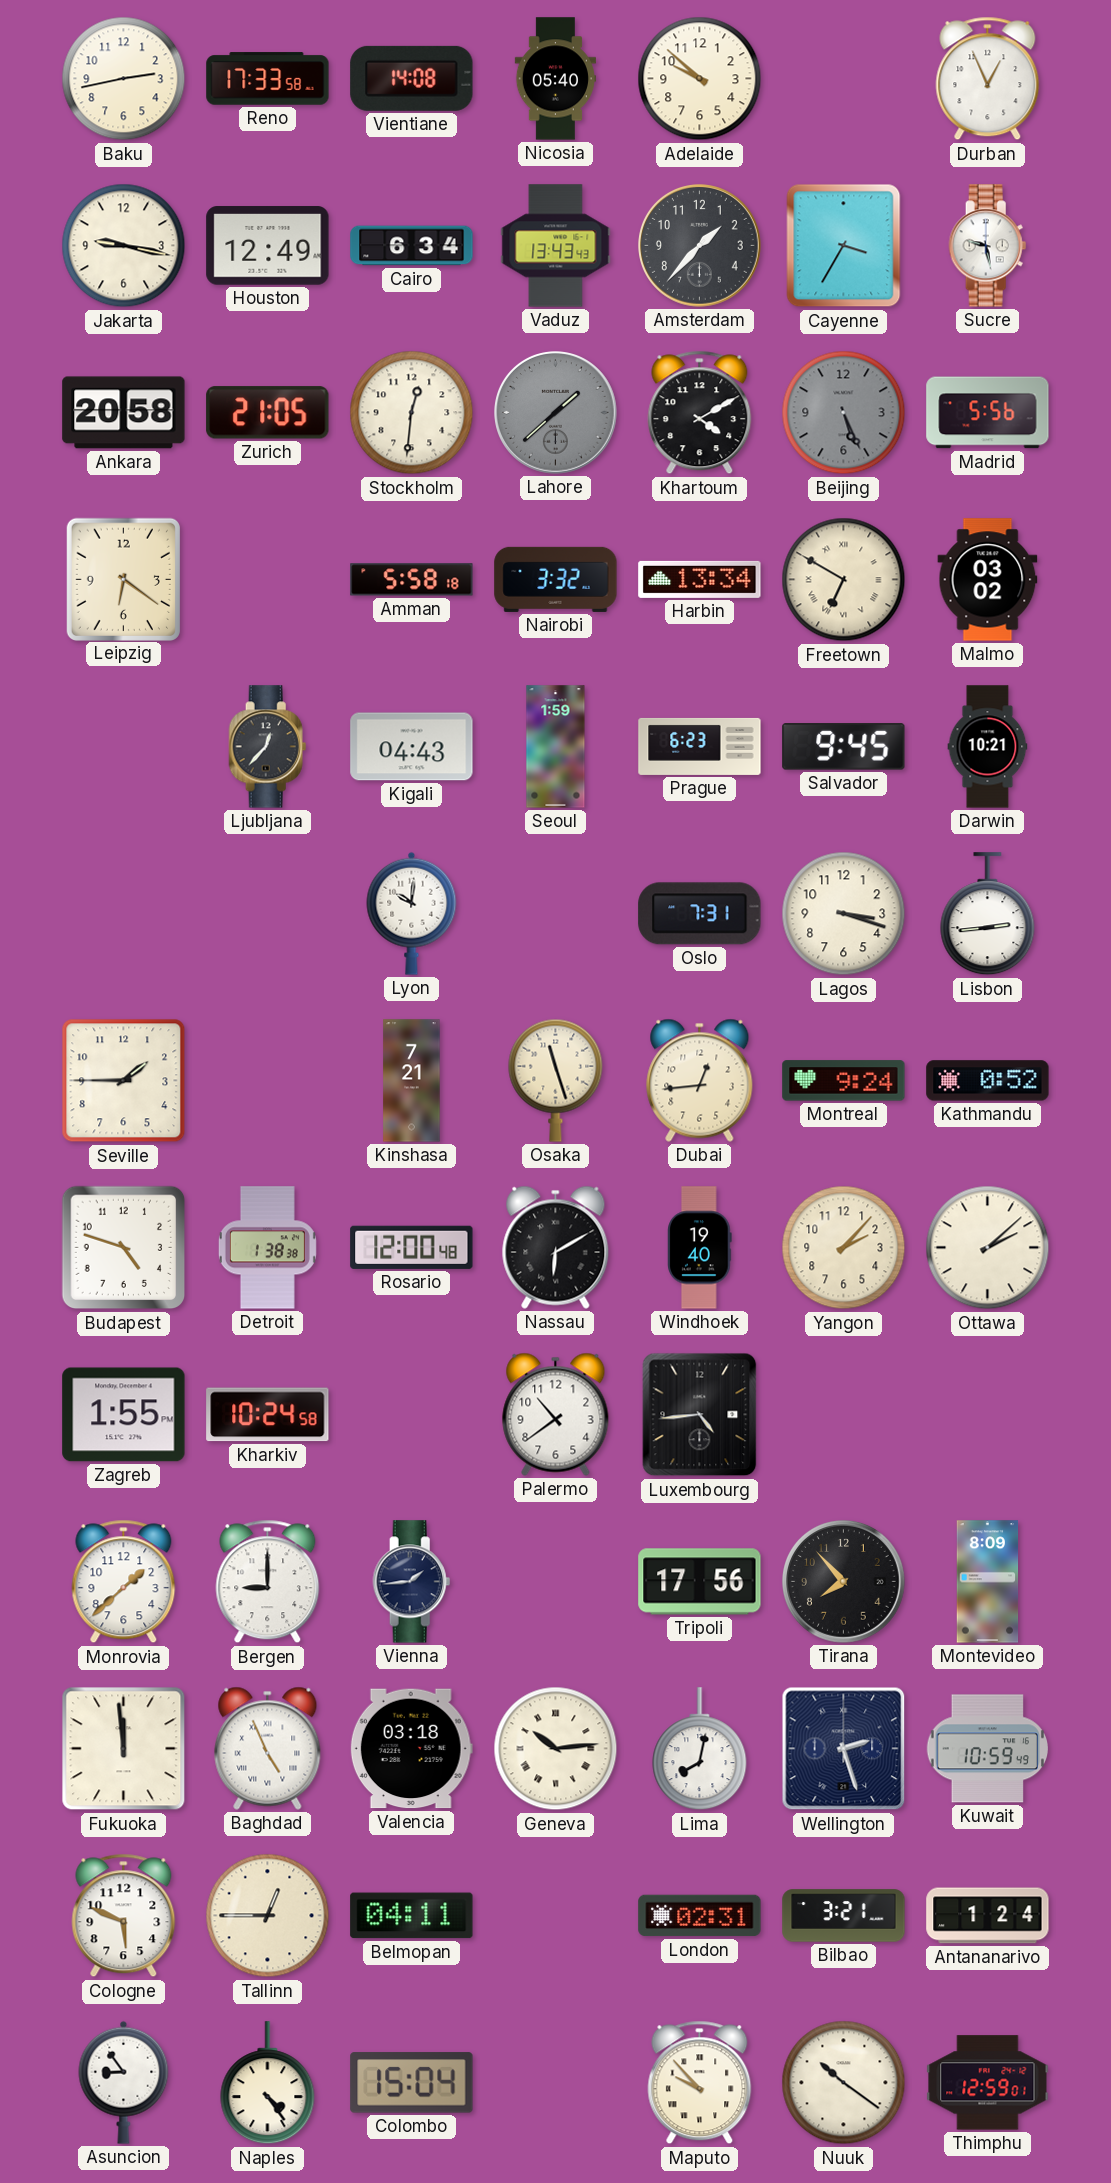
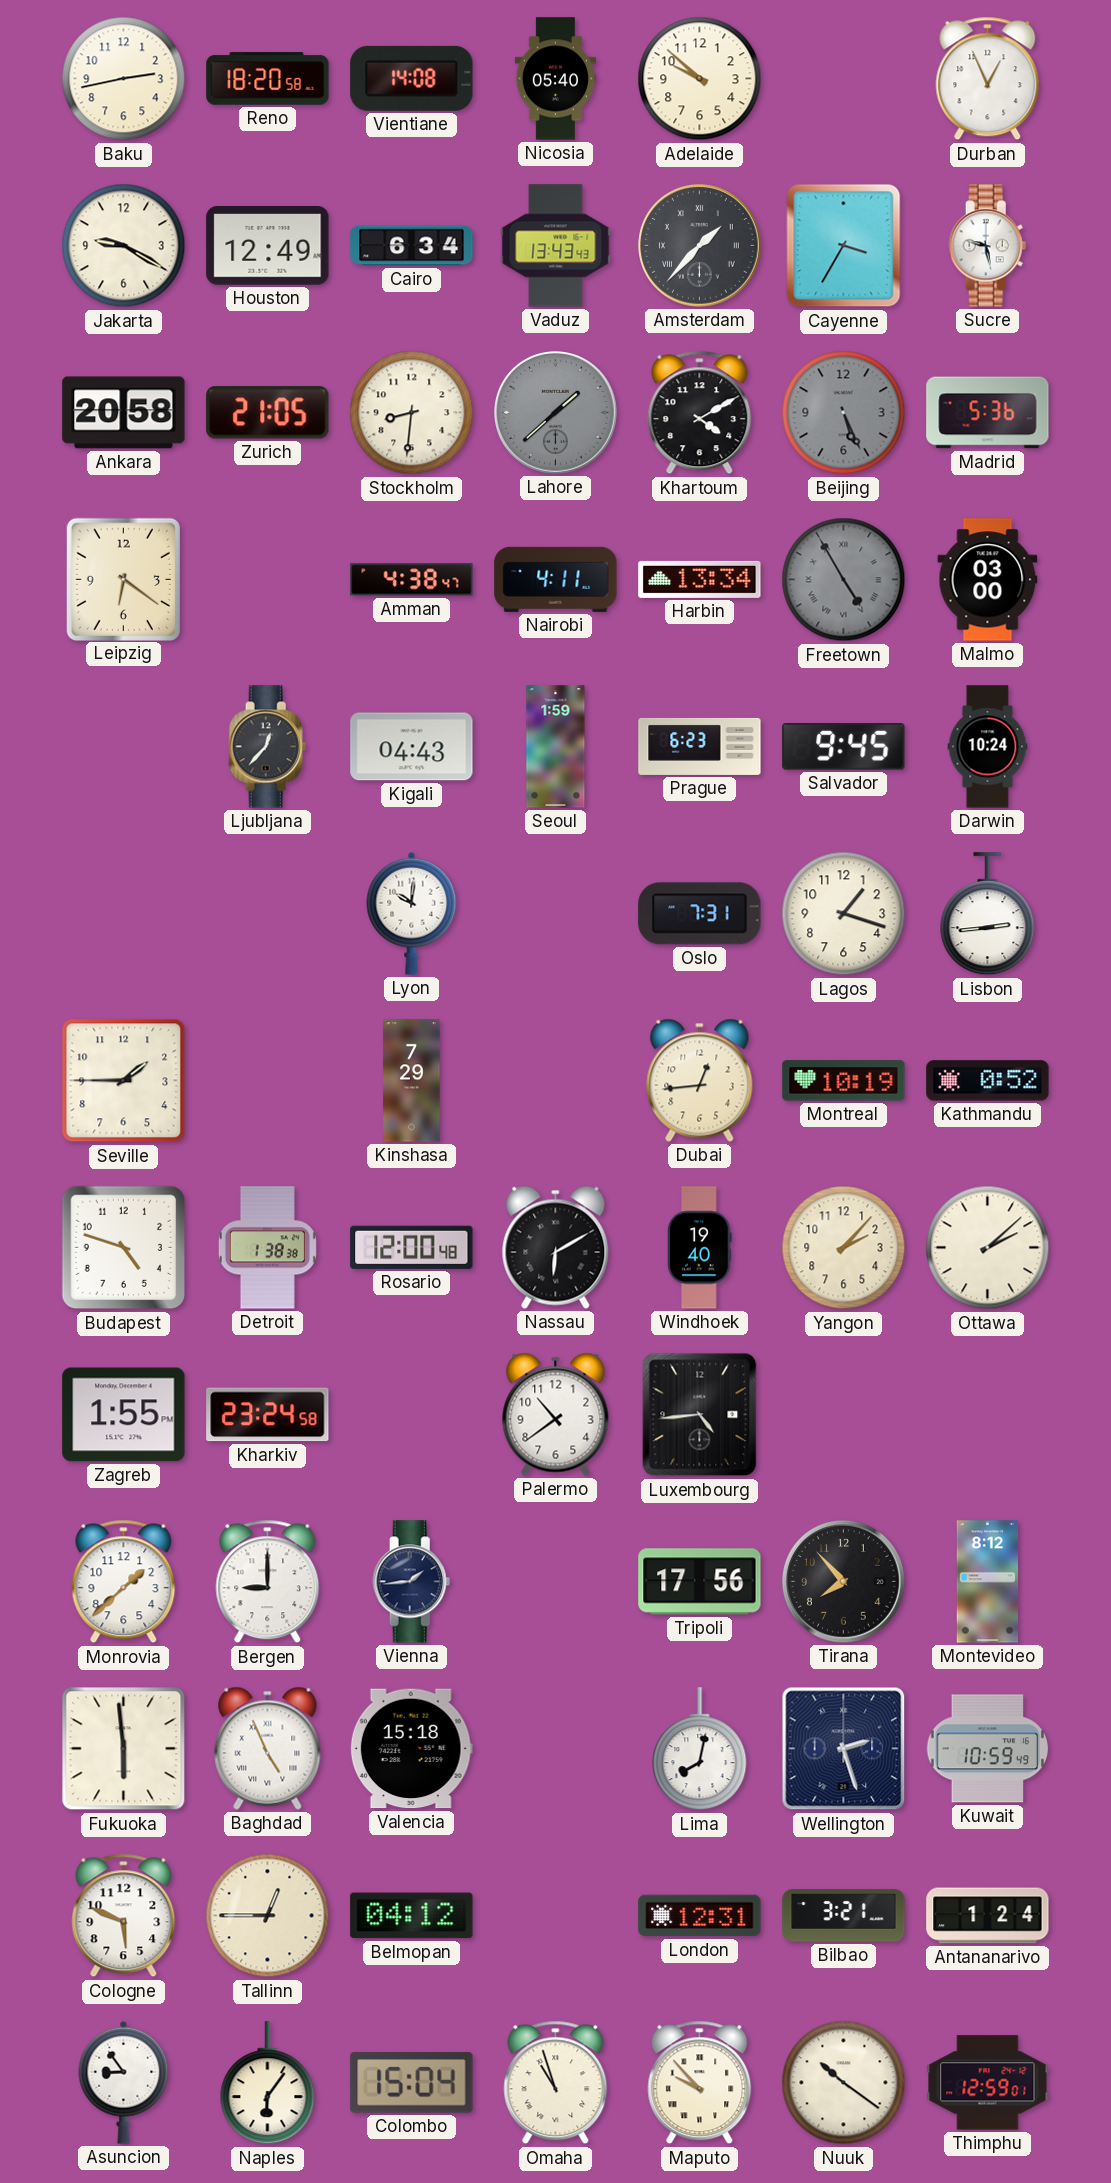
Reno: 17:33 -> 18:20 (268, 79)
Jakarta: 9:17 -> 9:20 (124, 246)
Amsterdam numerals: Arabic -> Roman (700, 246)
Stockholm: 12:31 -> 8:31 (412, 413)
Madrid: 5:56 -> 5:36 (988, 413)
Amman: 5:58 -> 4:38 (412, 580)
Nairobi: 3:32 -> 4:11 (556, 579)
Freetown: 6:50 -> 4:55 (844, 580)
Freetown dial: cream -> grey (844, 580)
Malmo: 03:02 -> 03:00 (988, 580)
Darwin: 10:21 -> 10:24 (988, 747)
Lagos: 3:18 -> 1:18 (844, 914)
Kinshasa: 7:21 -> 7:29 (412, 1081)
Osaka: 11:27 -> none (556, 1080)
Montreal: 9:24 -> 10:19 (844, 1081)
Kharkiv: 10:24 -> 23:24 (268, 1415)
Montevideo: 8:09 -> 8:12 (988, 1582)
Fukuoka: 11:59 -> 5:59 (124, 1749)
Valencia: 03:18 -> 15:18 (411, 1749)
Geneva: 10:14 -> none (556, 1749)
Belmopan: 04:11 -> 04:12 (412, 1916)
London: 02:31 -> 12:31 (700, 1916)
Naples: 4:24 -> 6:06 (268, 2083)
Omaha: none -> 10:57 (556, 2083)
